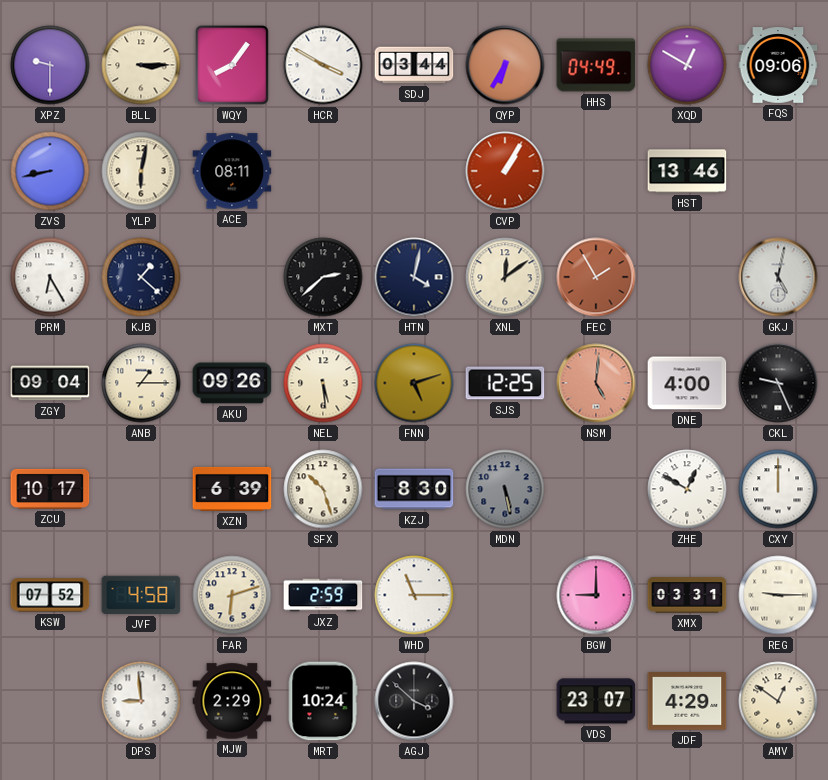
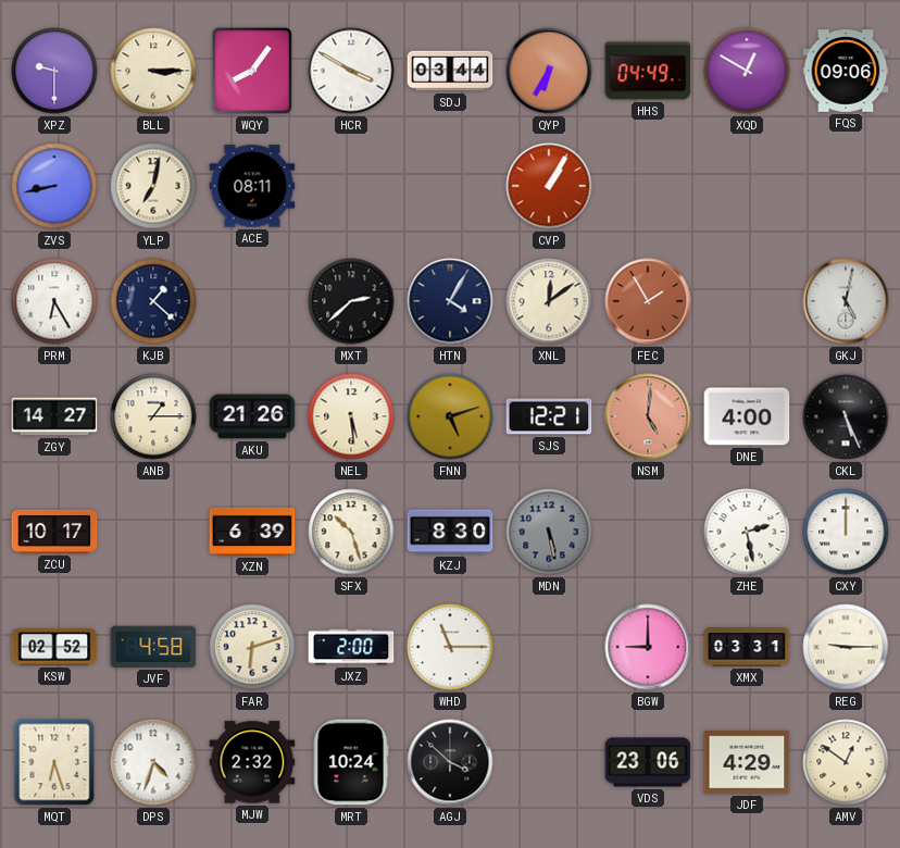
YLP: 6:02 -> 7:02 (153, 186)
HST: 13:46 -> none (687, 171)
HTN: 4:02 -> 4:05 (450, 301)
ZGY: 09:04 -> 14:27 (54, 416)
AKU: 09:26 -> 21:26 (252, 416)
SJS: 12:25 -> 12:21 (549, 416)
CKL: 9:26 -> 5:26 (846, 416)
ZHE: 12:50 -> 2:28 (747, 532)
KSW: 07:52 -> 02:52 (54, 647)
JXZ: 2:59 -> 2:00 (351, 647)
MQT: none -> 6:27 (54, 762)
DPS: 8:59 -> 4:33 (153, 762)
MJW: 2:29 -> 2:32 (252, 762)
VDS: 23:07 -> 23:06 (648, 762)
